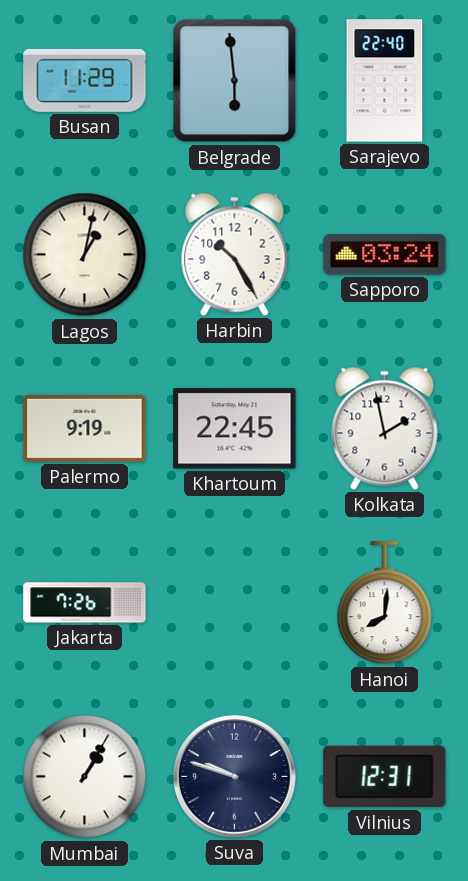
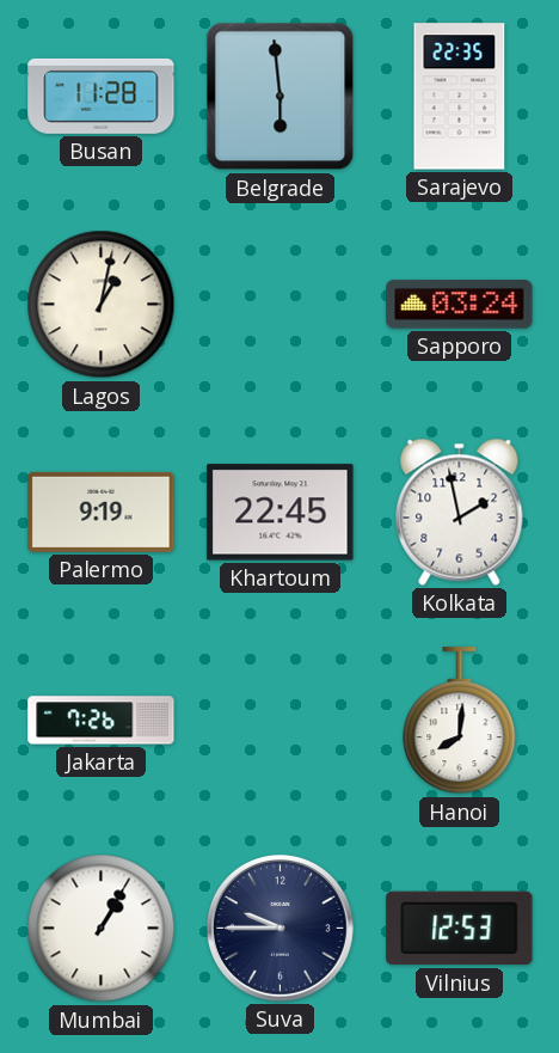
Busan: 11:29 -> 11:28 (102, 96)
Sarajevo: 22:40 -> 22:35 (460, 97)
Harbin: 10:25 -> none (235, 254)
Suva: 9:48 -> 9:45 (279, 928)
Vilnius: 12:31 -> 12:53 (460, 929)
